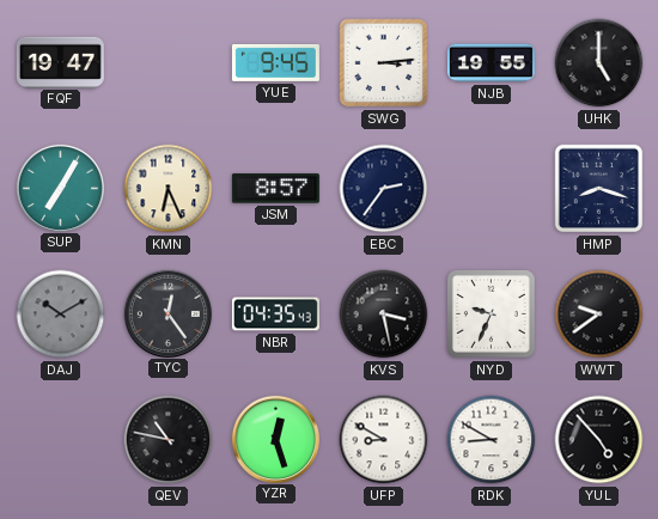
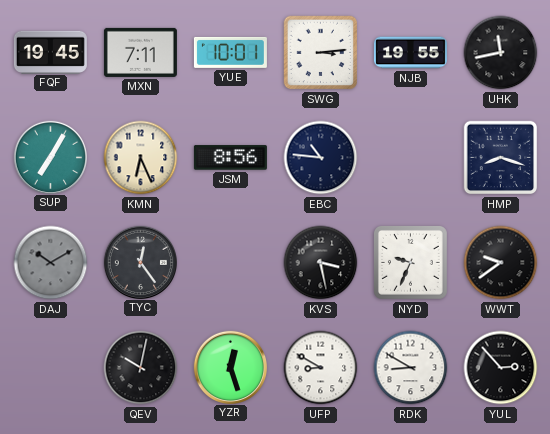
FQF: 19:47 -> 19:45 (50, 52)
MXN: none -> 7:11 (140, 52)
YUE: 9:45 -> 10:01 (230, 52)
UHK: 5:00 -> 11:43 (501, 53)
JSM: 8:57 -> 8:56 (230, 158)
EBC: 2:36 -> 10:46 (321, 158)
NBR: 04:35 -> none (275, 315)
QEV: 10:47 -> 10:02 (141, 368)
YUL: 4:53 -> 2:53 (501, 368)
